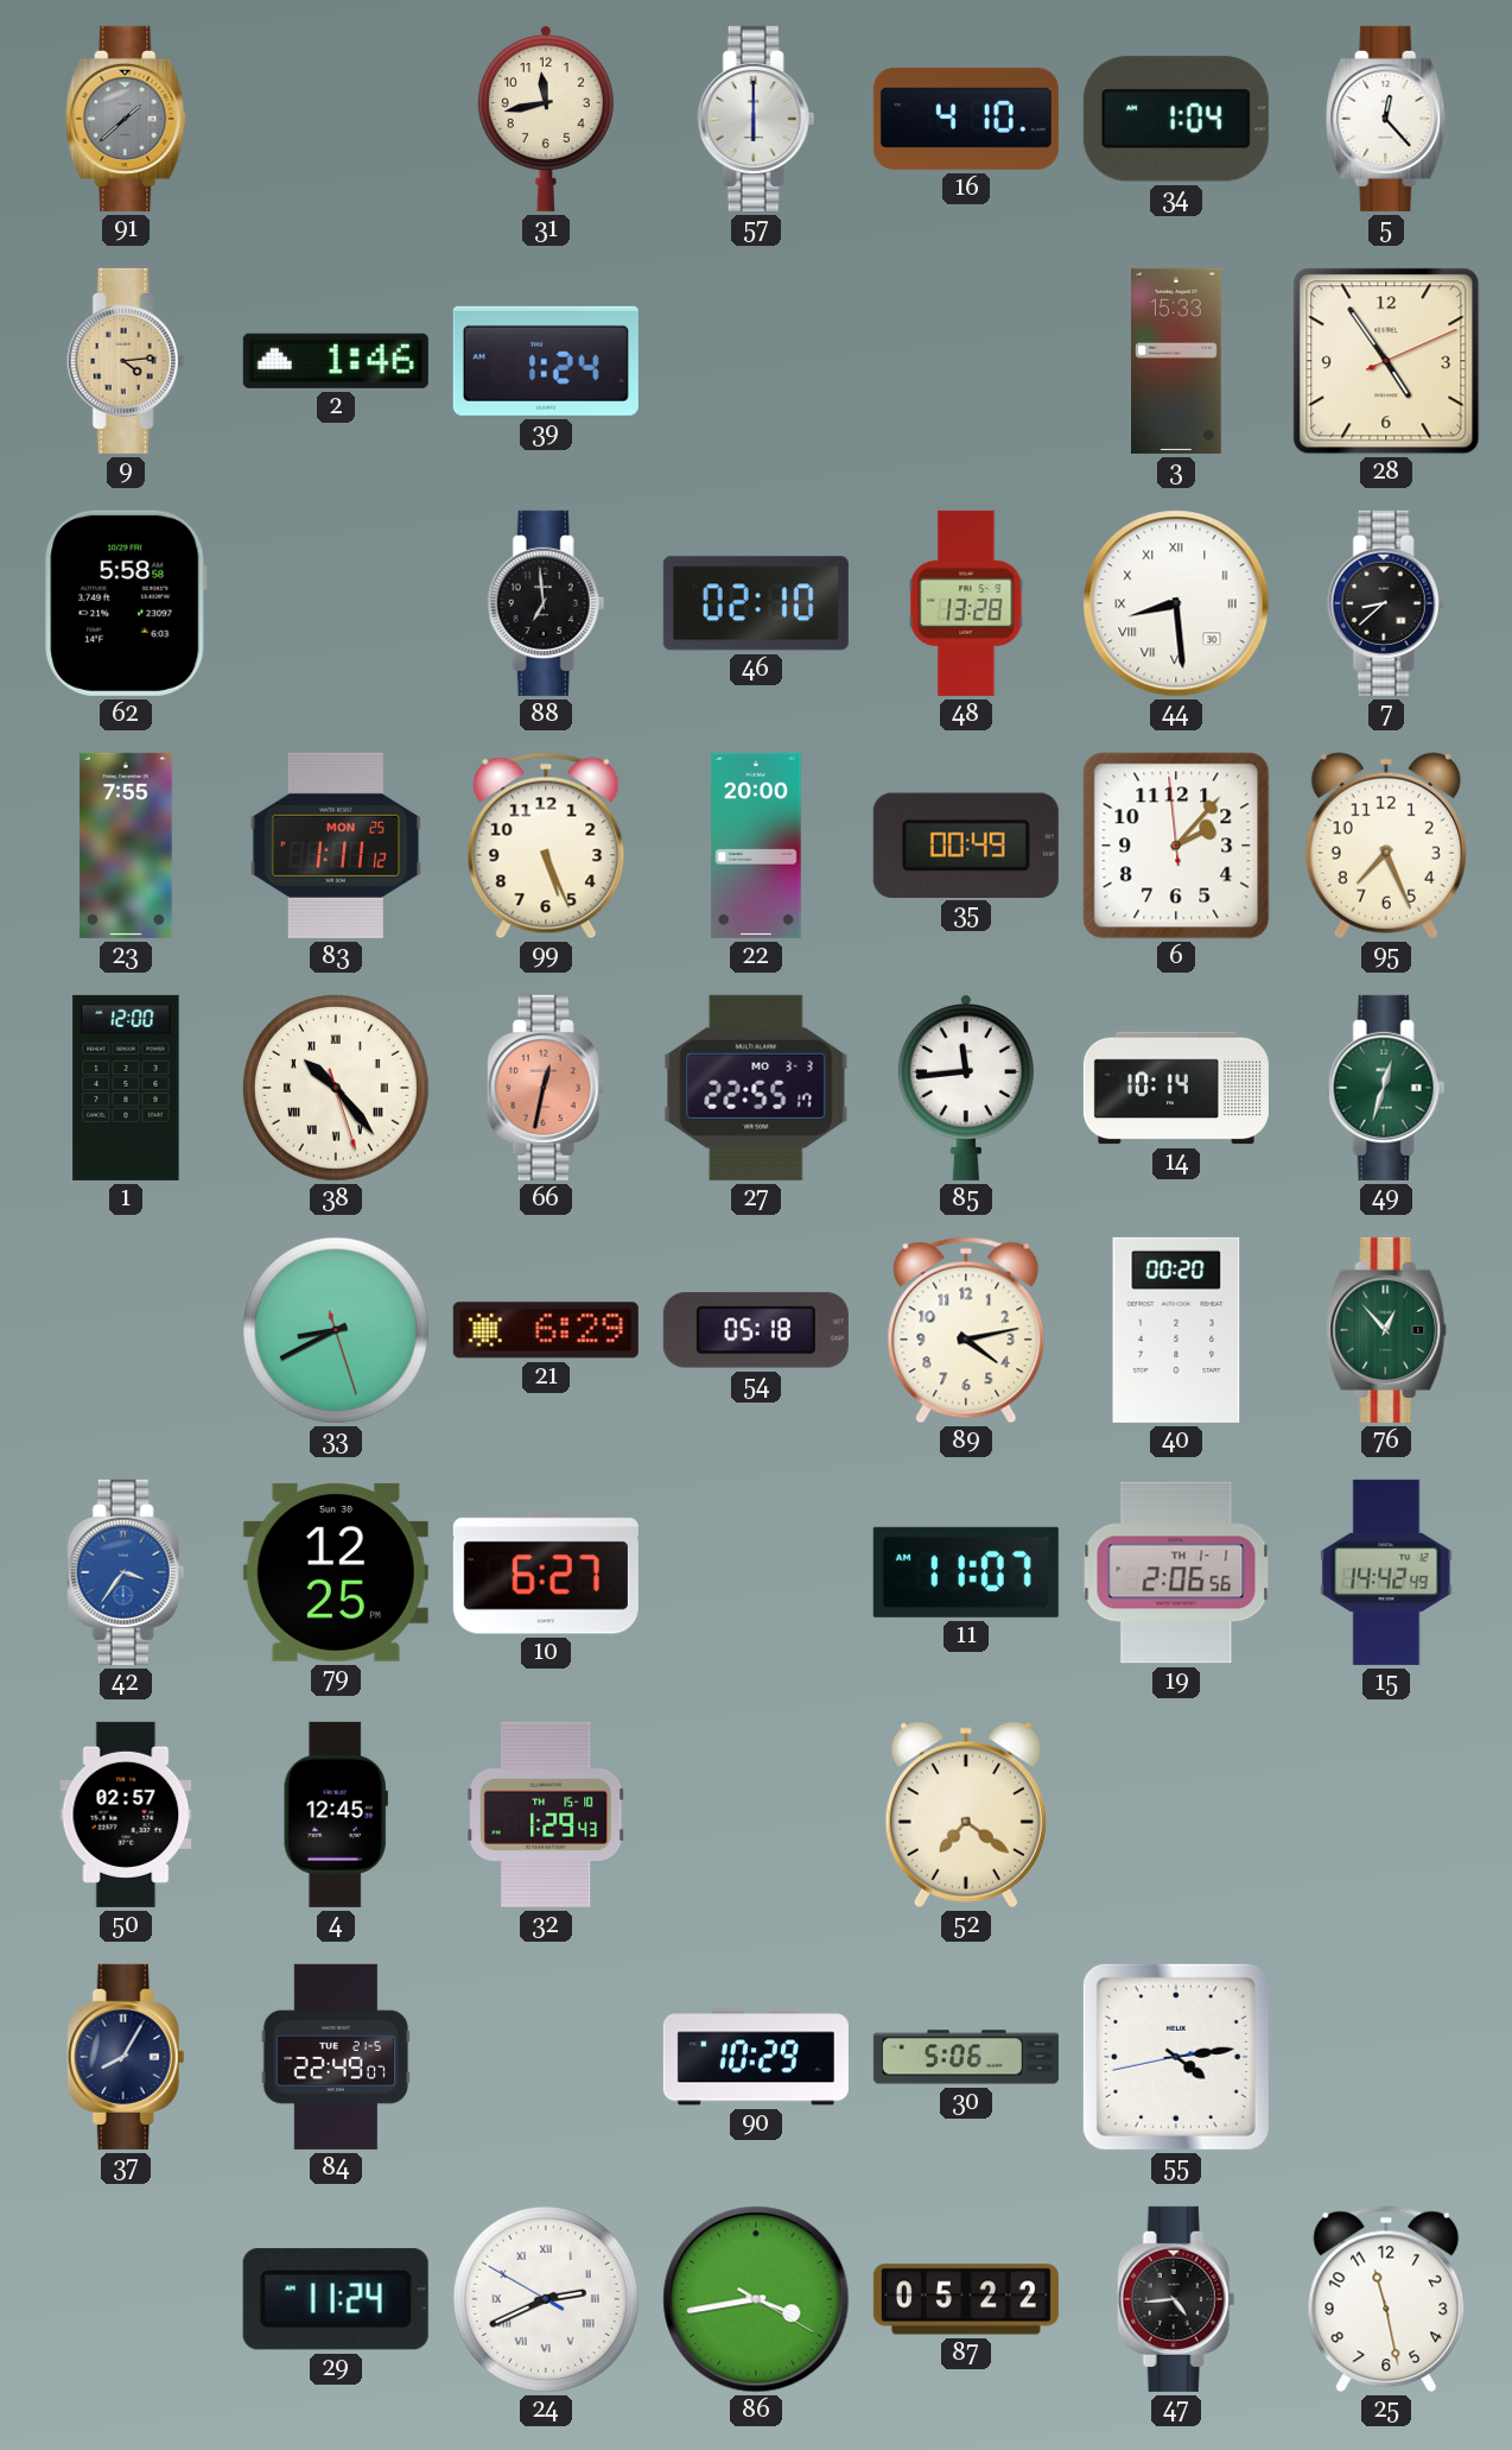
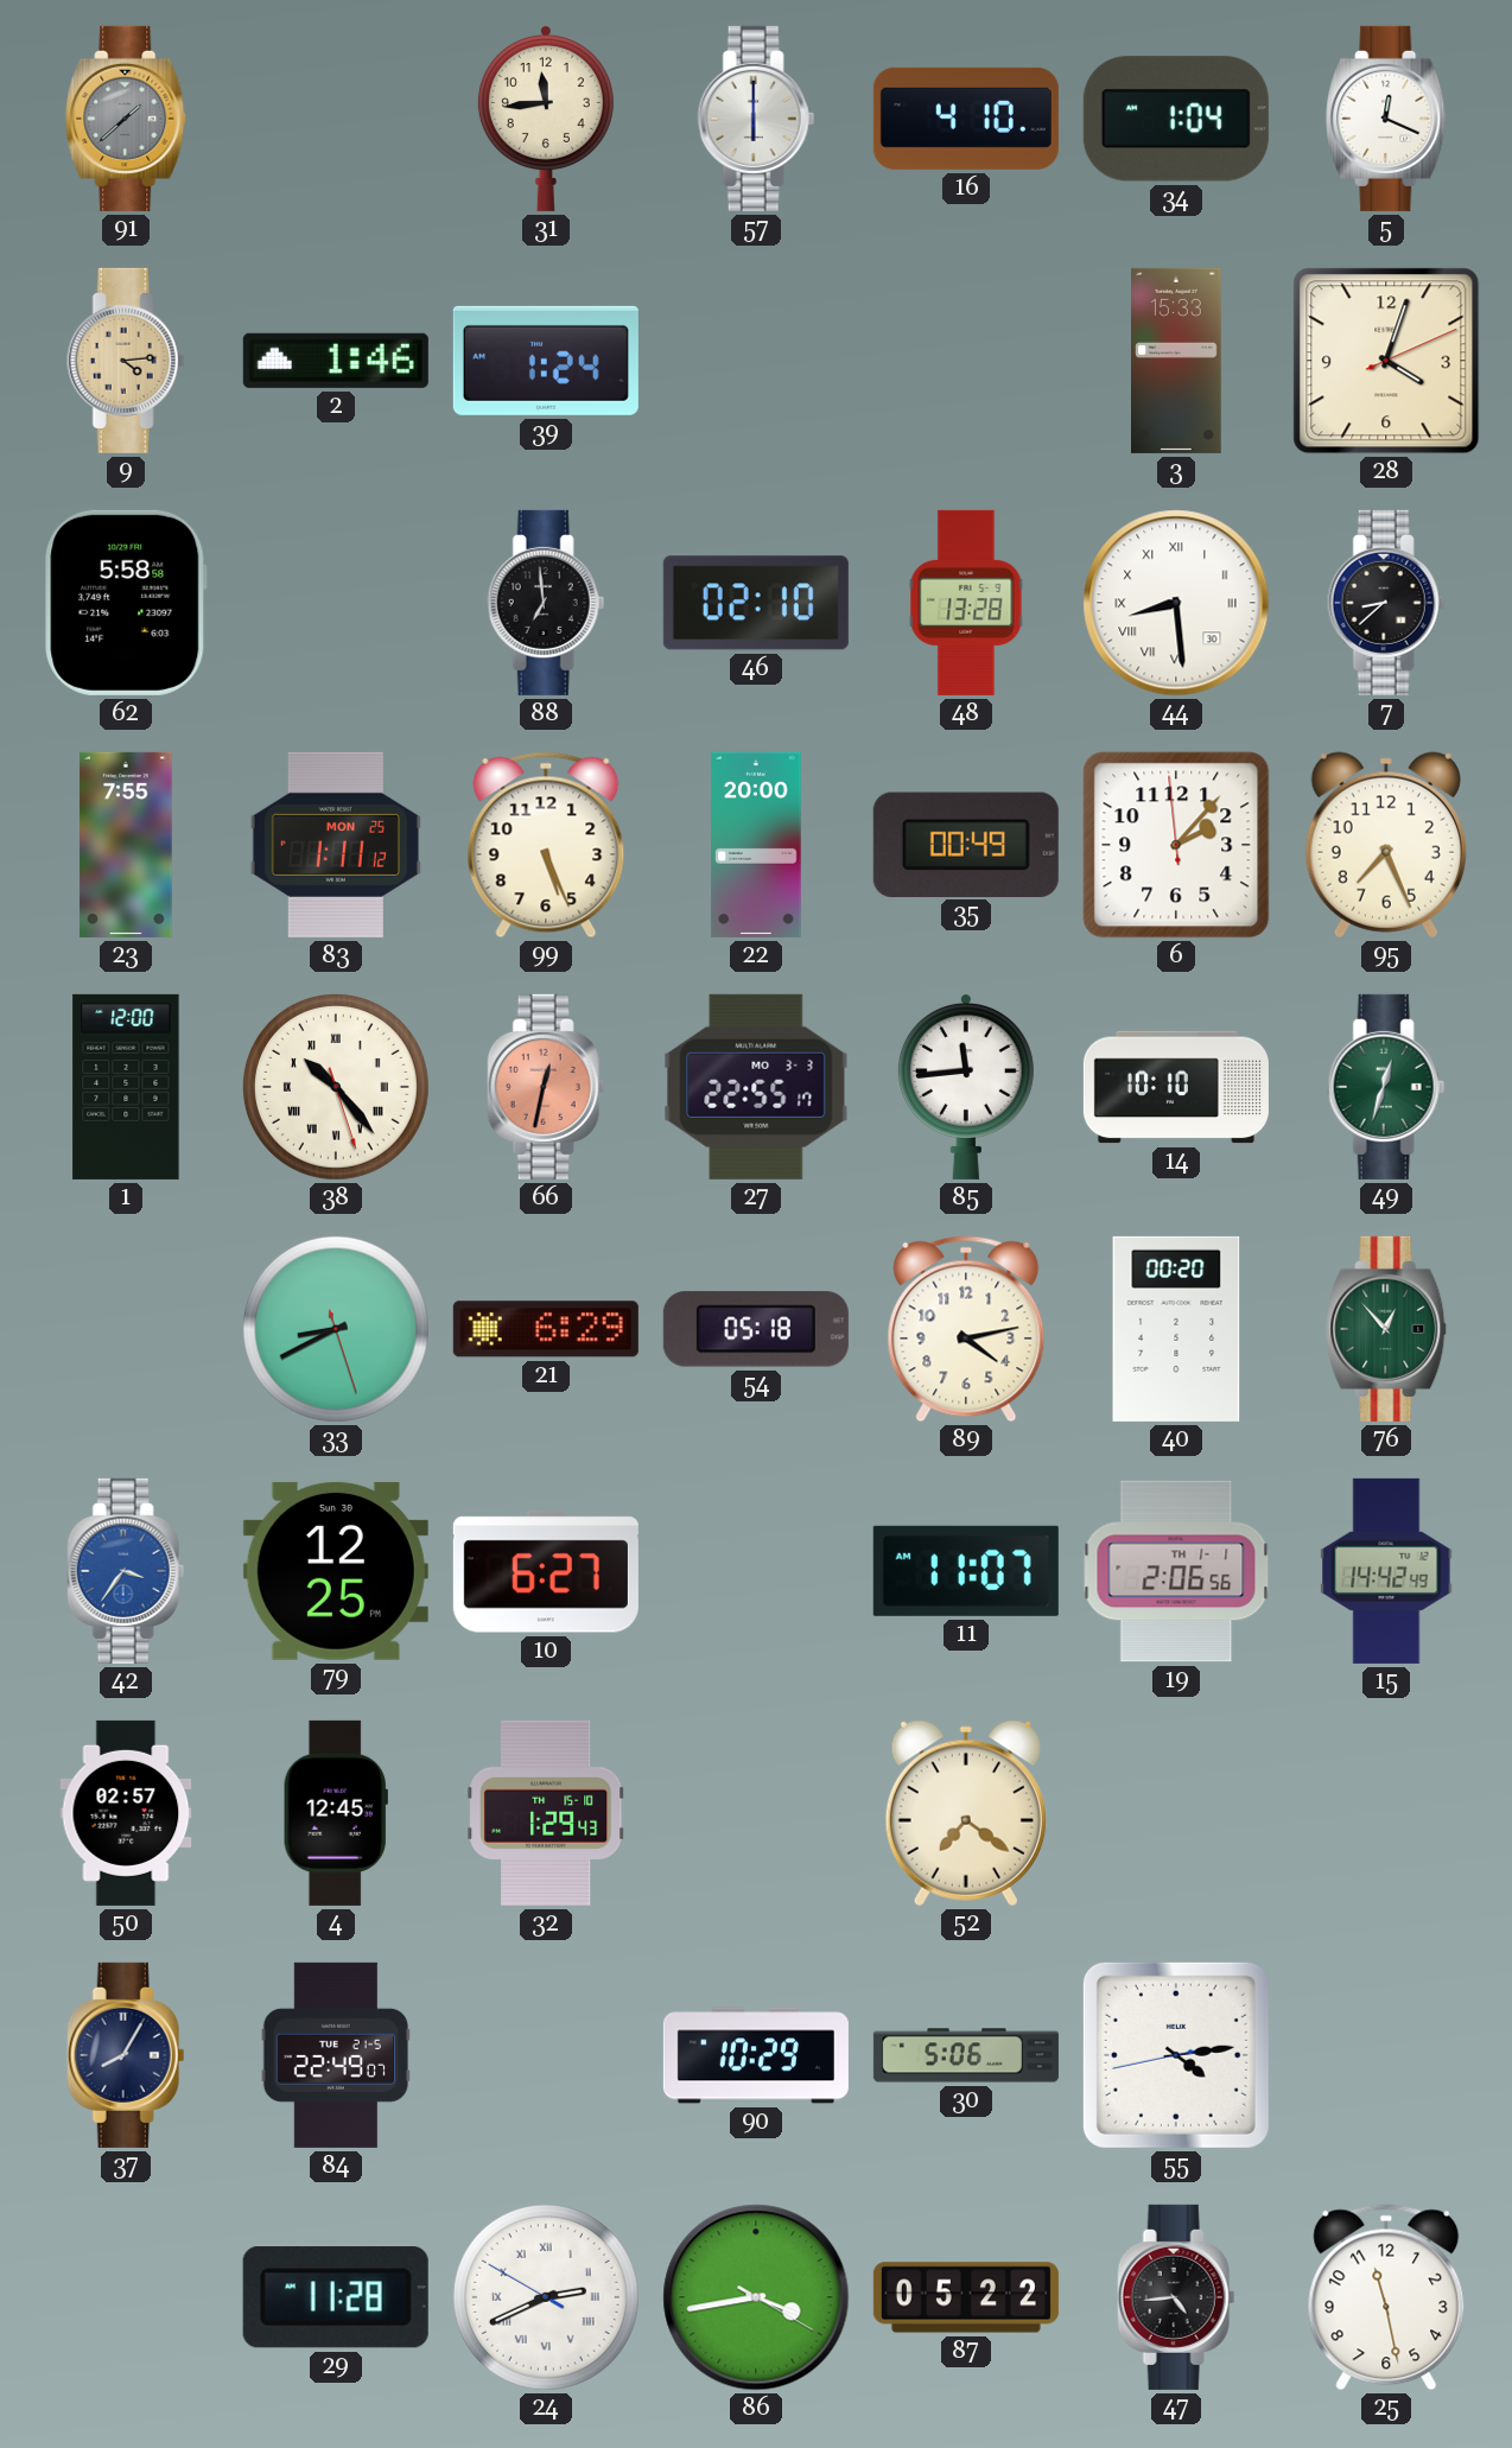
31: 11:43 -> 11:44 (546, 117)
5: 12:23 -> 12:19 (1387, 119)
28: 4:54 -> 4:03 (1386, 361)
14: 10:14 -> 10:10 (1176, 1087)
29: 11:24 -> 11:28 (336, 2297)
